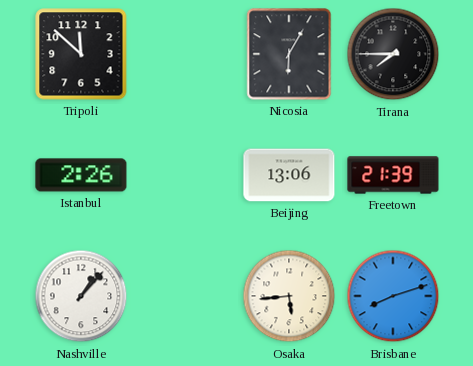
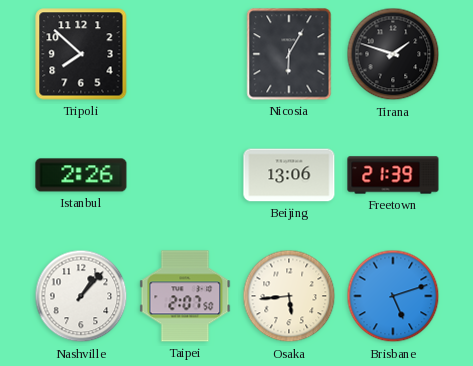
Tripoli: 11:52 -> 7:52 (81, 54)
Tirana: 7:45 -> 1:48 (393, 54)
Taipei: none -> 2:07 (185, 296)
Brisbane: 8:12 -> 5:12 (393, 296)
